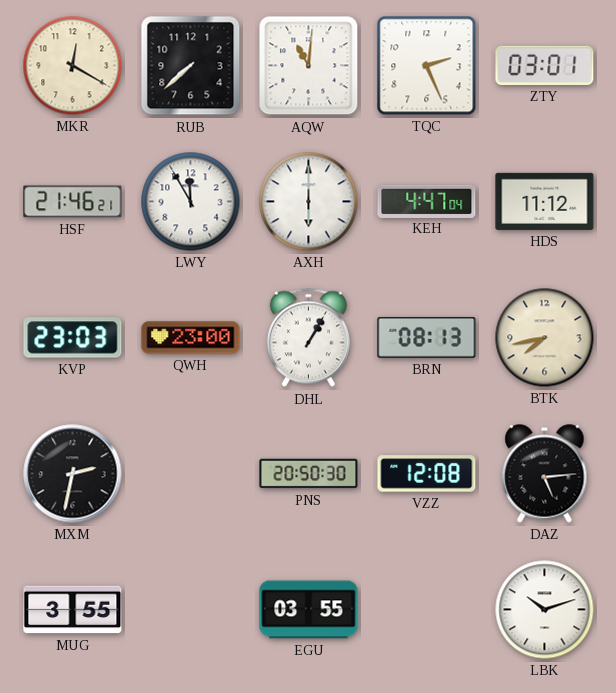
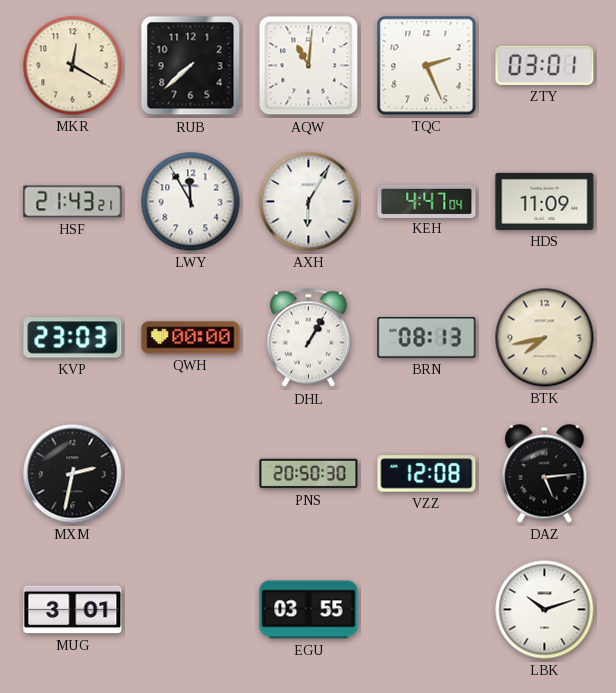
HSF: 21:46 -> 21:43 (73, 202)
AXH: 6:00 -> 6:05 (309, 202)
HDS: 11:12 -> 11:09 (545, 201)
QWH: 23:00 -> 00:00 (191, 338)
MUG: 3:55 -> 3:01 (73, 610)
